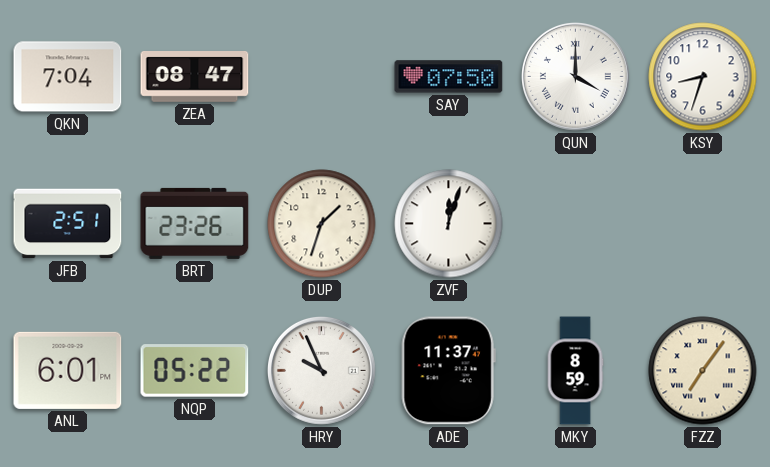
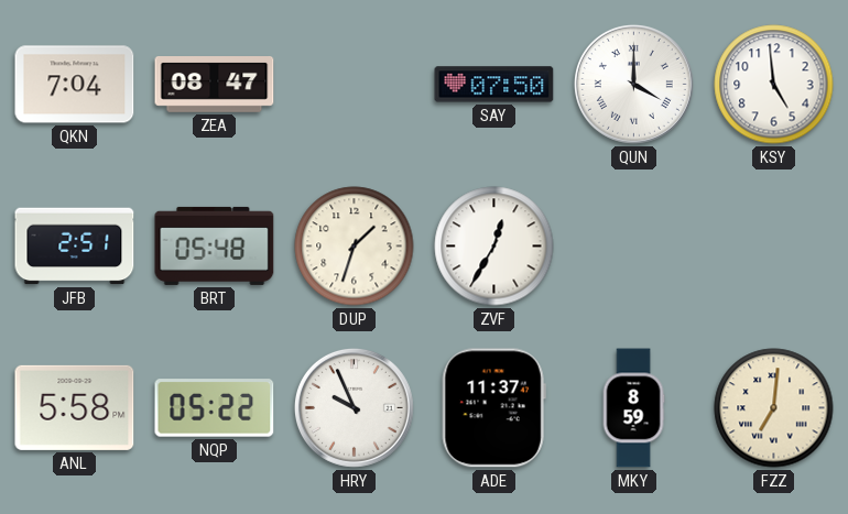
KSY: 8:33 -> 4:59 (774, 85)
BRT: 23:26 -> 05:48 (215, 245)
ZVF: 12:03 -> 12:35 (494, 247)
ANL: 6:01 -> 5:58 (75, 407)
FZZ: 7:06 -> 7:01 (774, 408)
